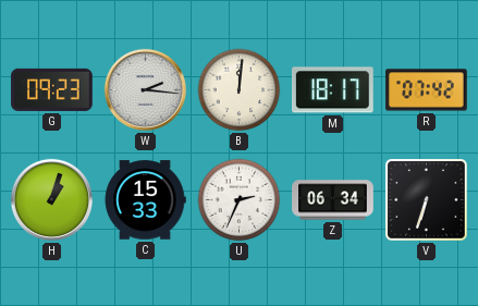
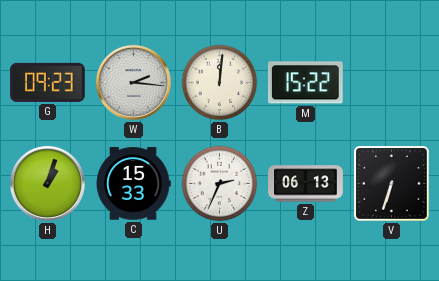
M: 18:17 -> 15:22 (306, 83)
R: 07:42 -> none (427, 90)
Z: 06:34 -> 06:13 (306, 184)
